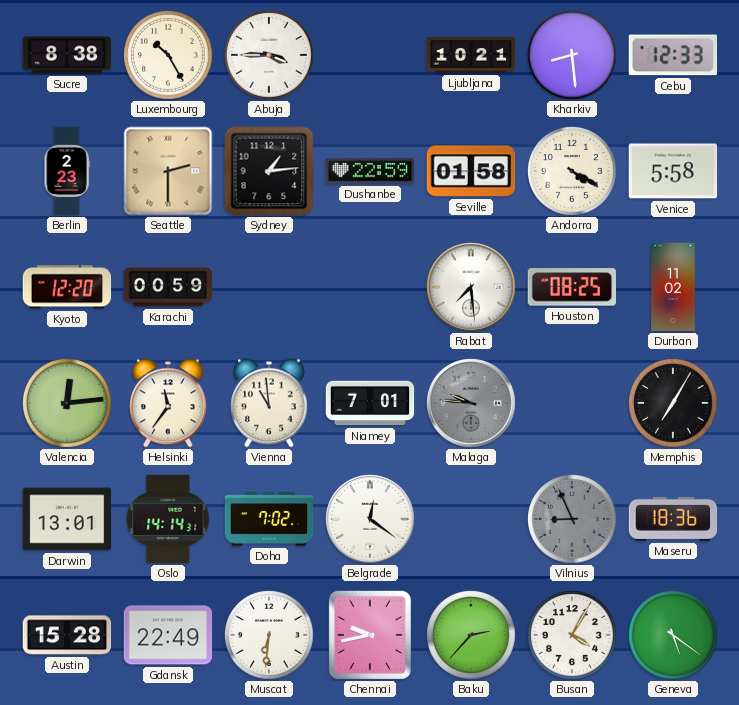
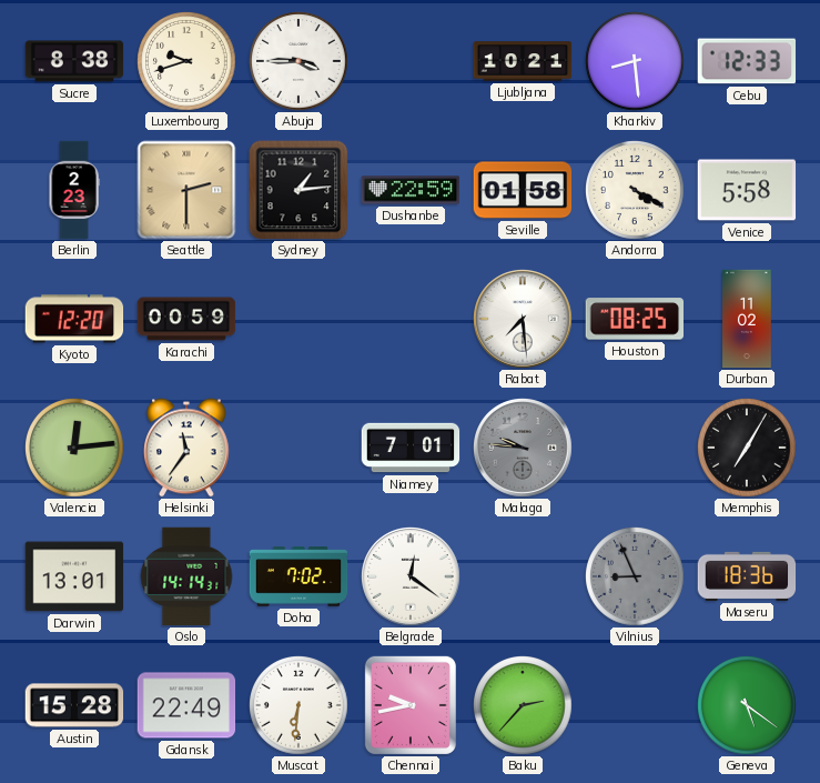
Luxembourg: 10:25 -> 9:42 (188, 62)
Vienna: 10:59 -> none (269, 403)
Busan: 4:05 -> none (573, 636)
